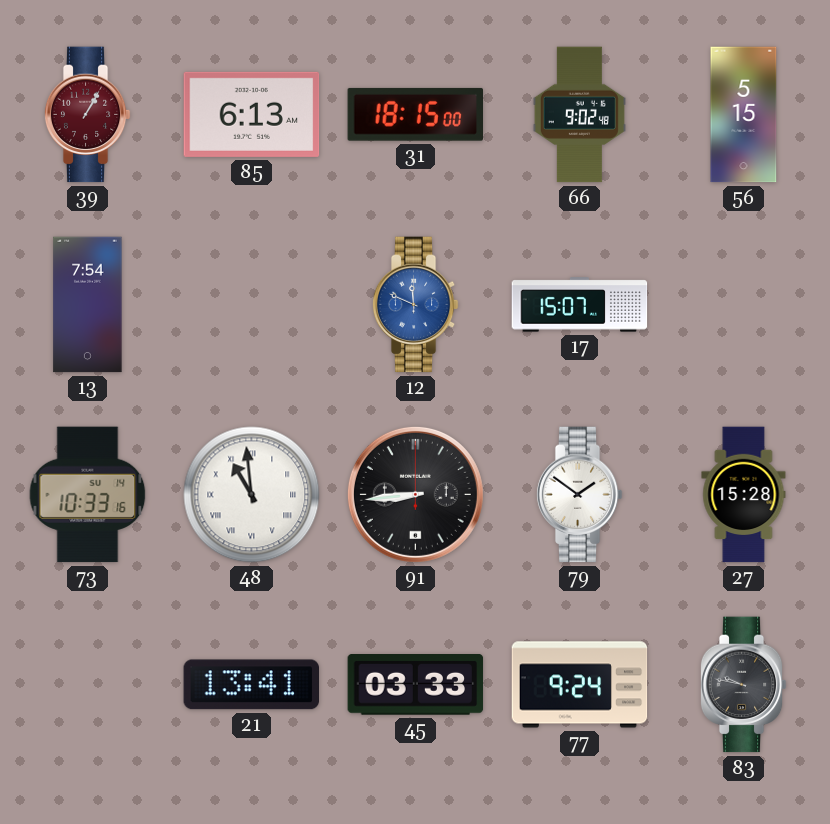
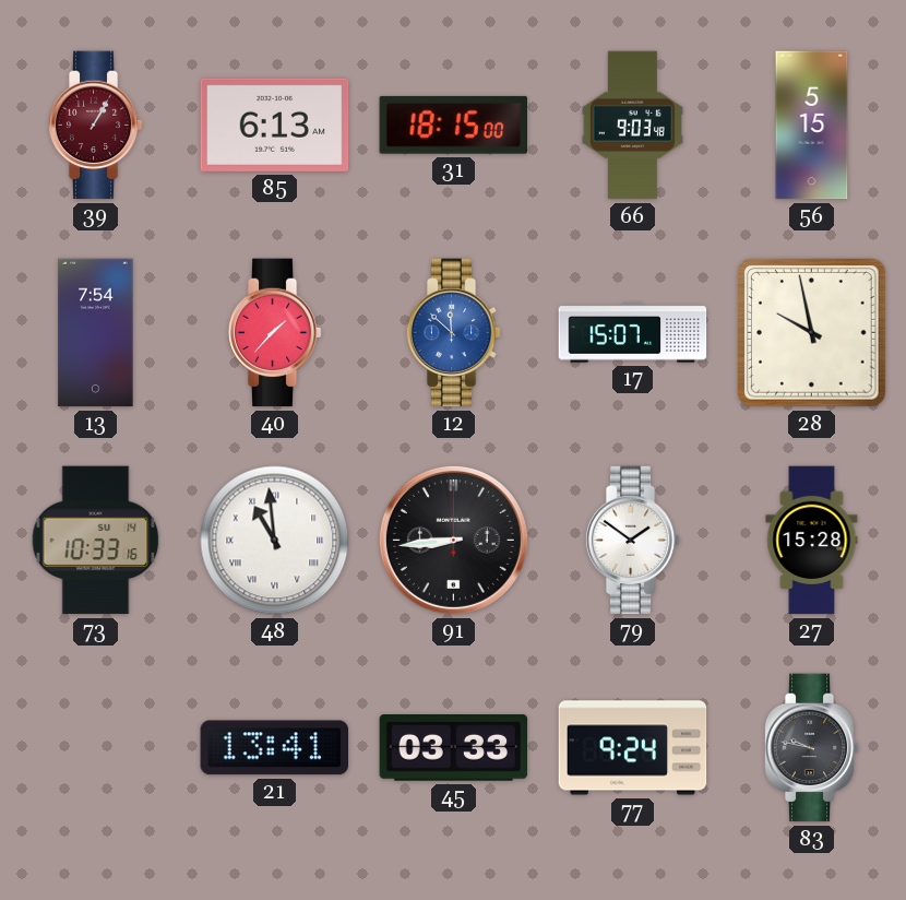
66: 9:02 -> 9:03 (632, 126)
40: none -> 1:37 (274, 333)
12: 11:49 -> 11:52 (453, 333)
28: none -> 9:58 (812, 333)
